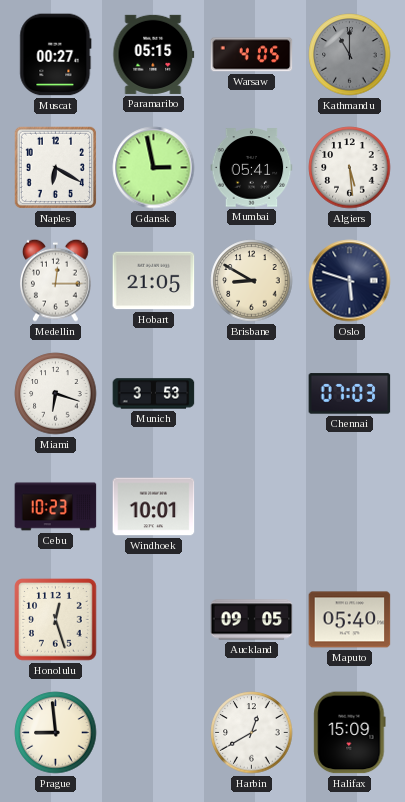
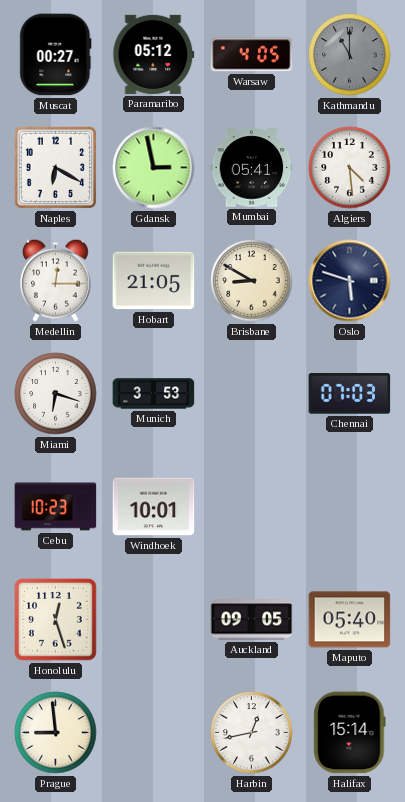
Paramaribo: 05:15 -> 05:12 (154, 54)
Algiers: 5:29 -> 4:29 (350, 168)
Harbin: 12:40 -> 12:43 (252, 733)
Halifax: 15:09 -> 15:14 (350, 733)
